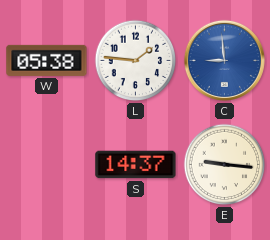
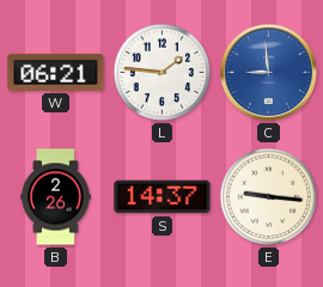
W: 05:38 -> 06:21 (56, 72)
B: none -> 2:26 (56, 197)
